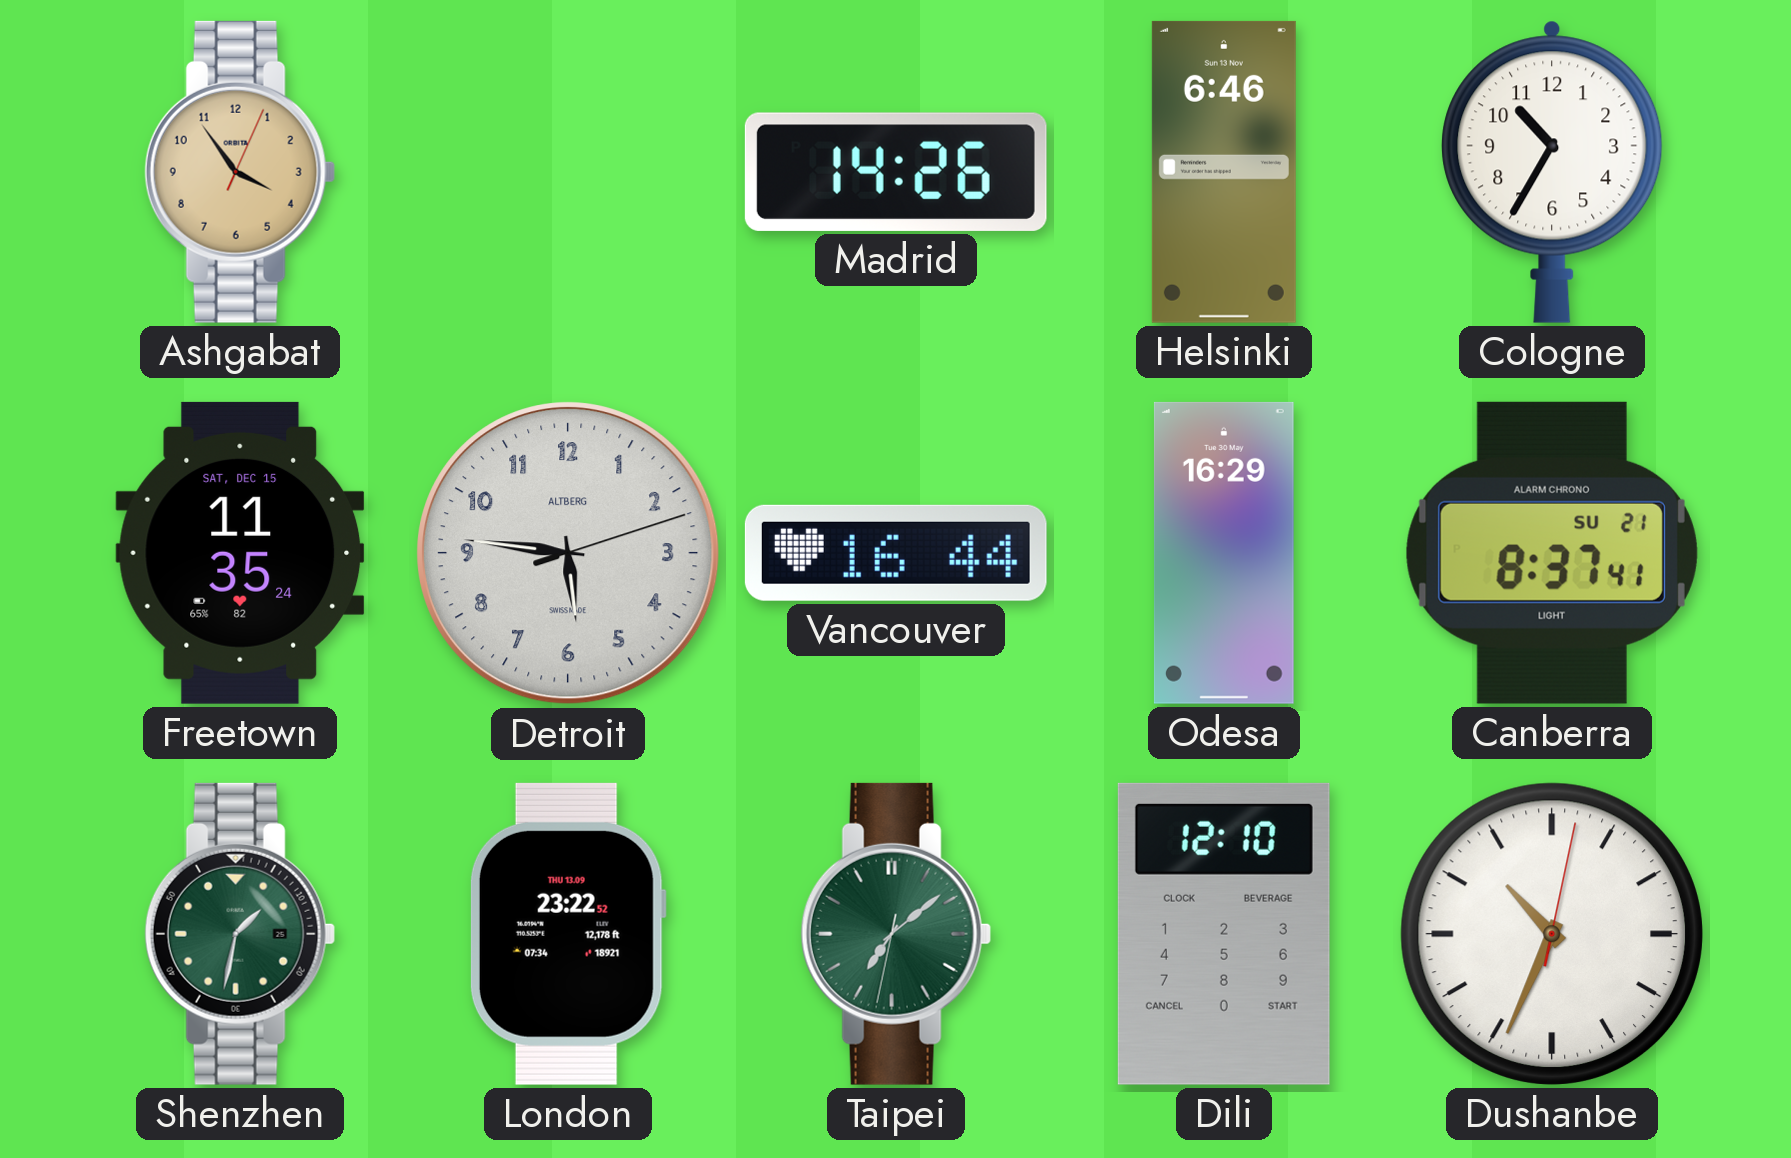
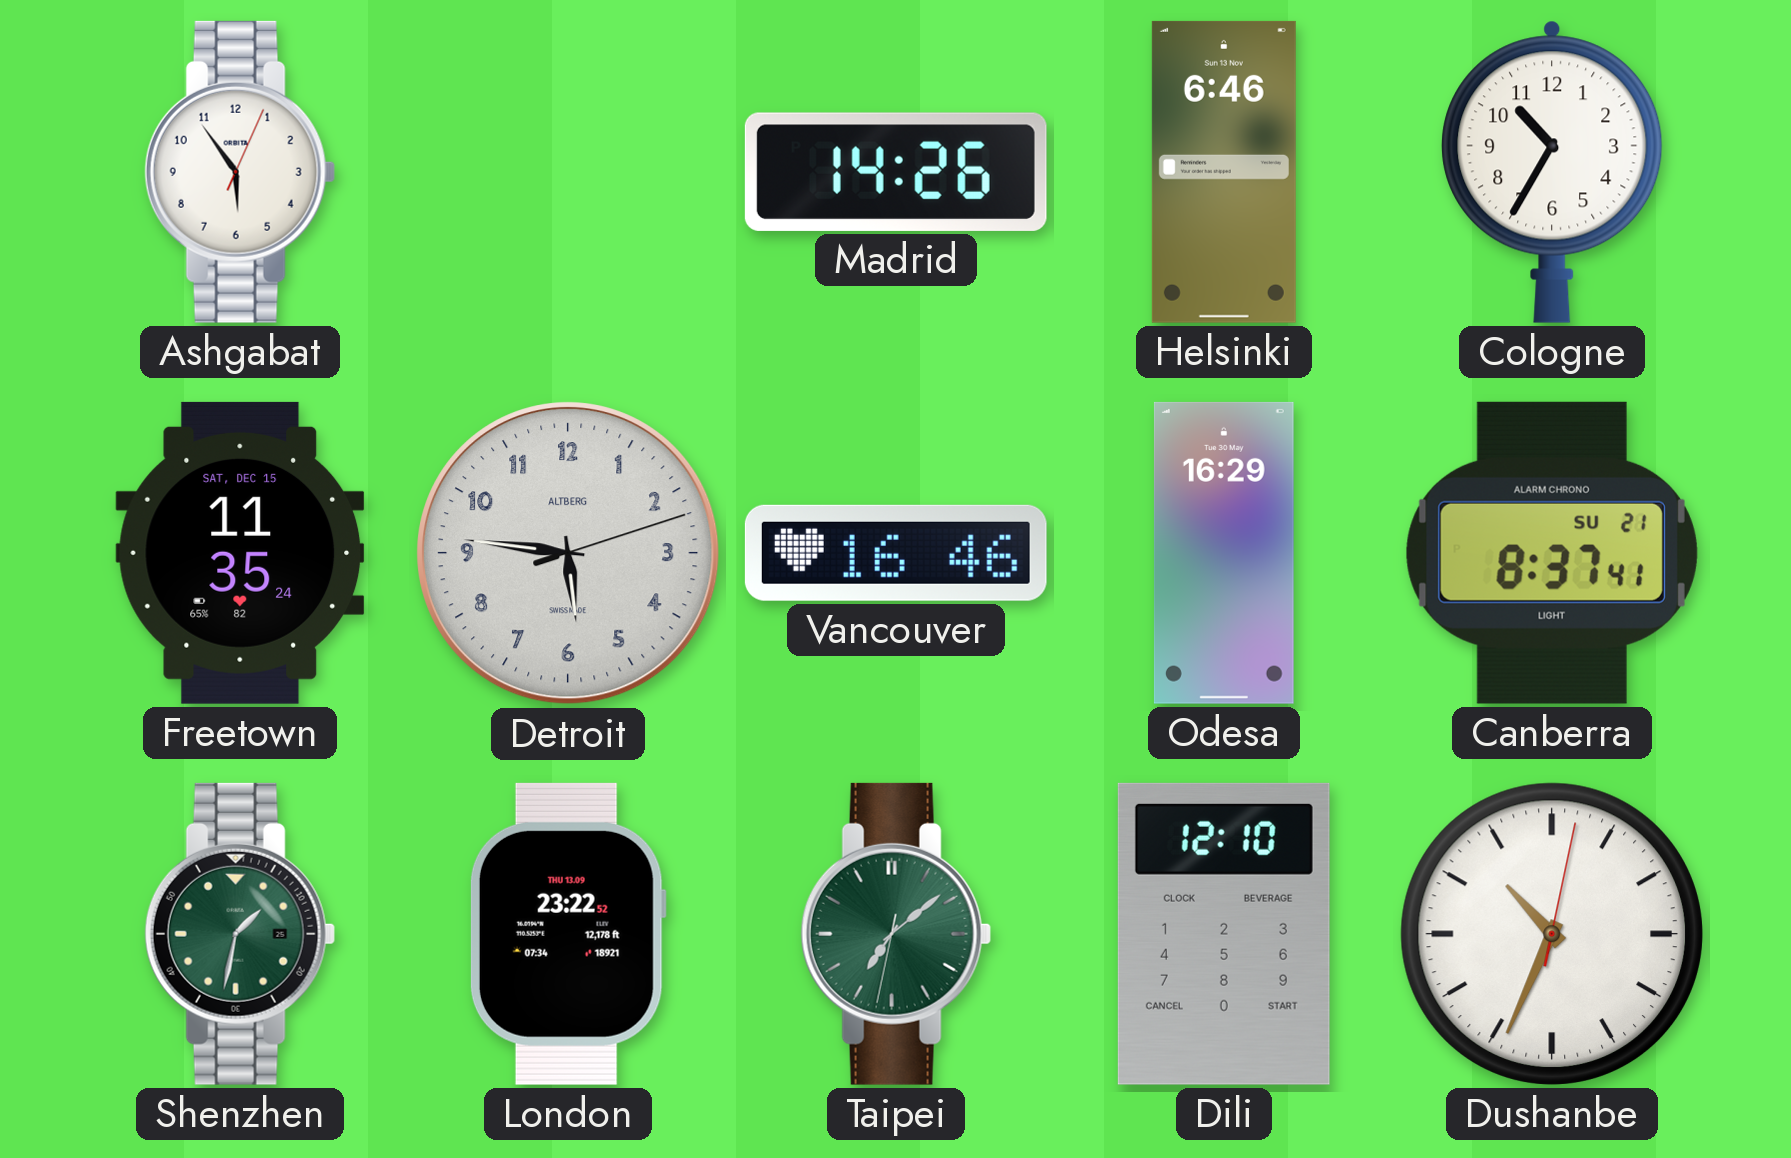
Ashgabat: 3:54 -> 5:54 (240, 172)
Ashgabat dial: champagne -> white (240, 172)
Vancouver: 16:44 -> 16:46 (896, 553)
